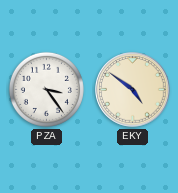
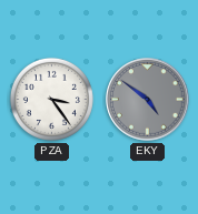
EKY dial: cream -> grey (148, 100)
